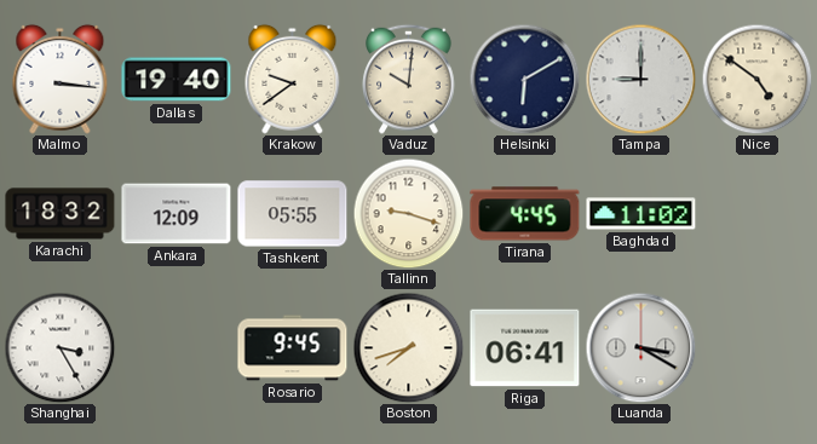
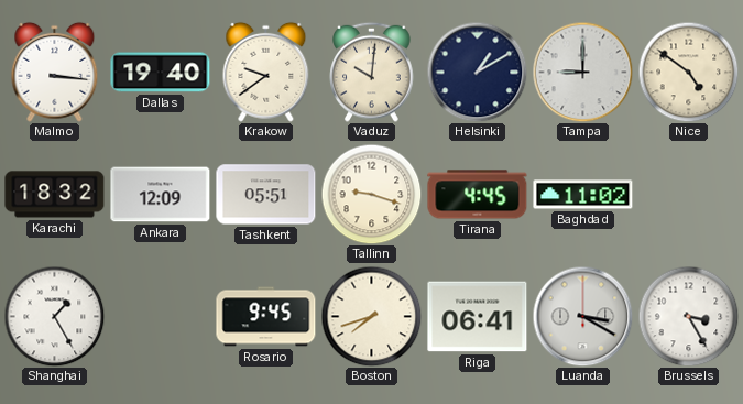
Helsinki: 6:10 -> 1:10 (477, 72)
Tashkent: 05:55 -> 05:51 (266, 195)
Shanghai: 3:25 -> 1:25 (54, 316)
Brussels: none -> 3:25 (688, 316)
